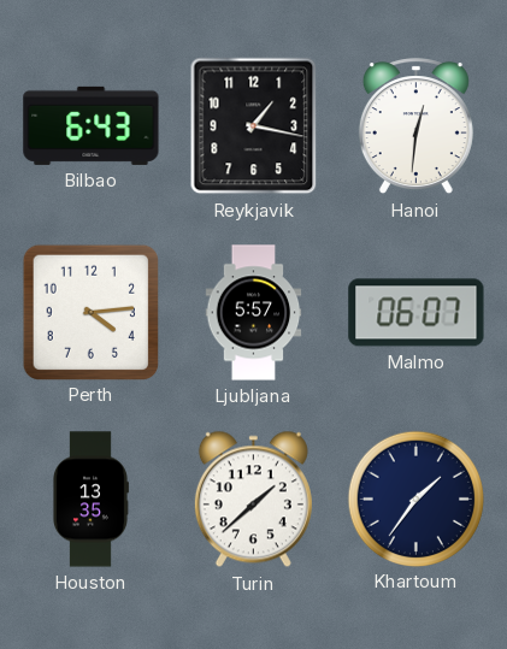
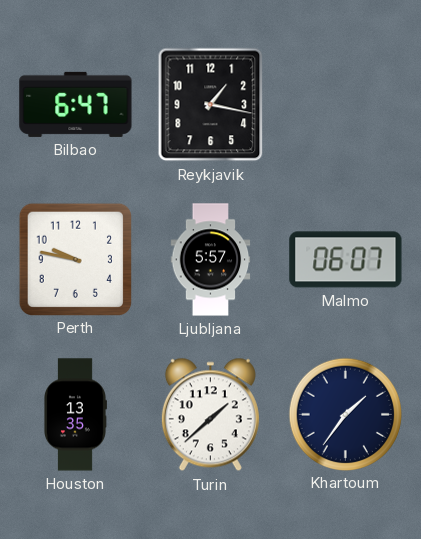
Bilbao: 6:43 -> 6:47 (76, 104)
Hanoi: 12:31 -> none (415, 126)
Perth: 4:14 -> 9:47 (75, 259)
